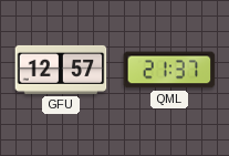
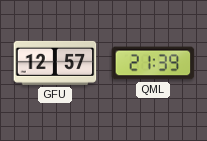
QML: 21:37 -> 21:39 (153, 63)
